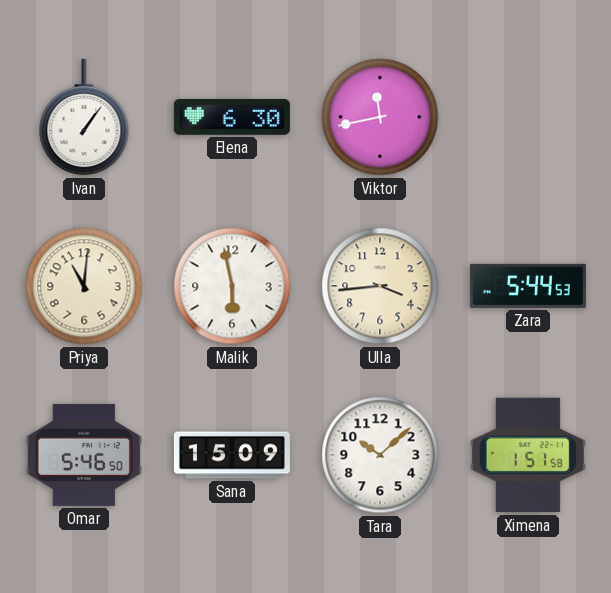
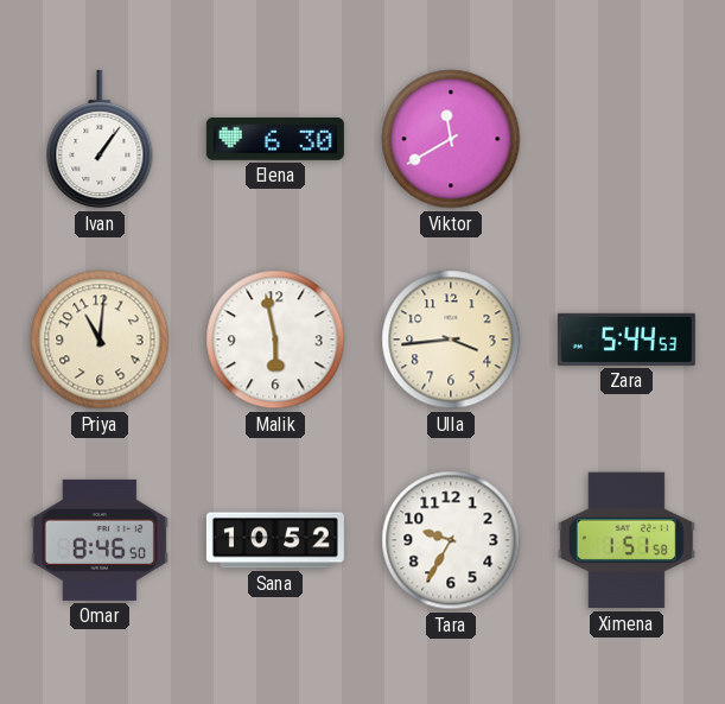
Viktor: 11:43 -> 11:40 (451, 139)
Omar: 5:46 -> 8:46 (100, 540)
Sana: 15:09 -> 10:52 (275, 540)
Tara: 10:08 -> 9:35 (451, 540)
